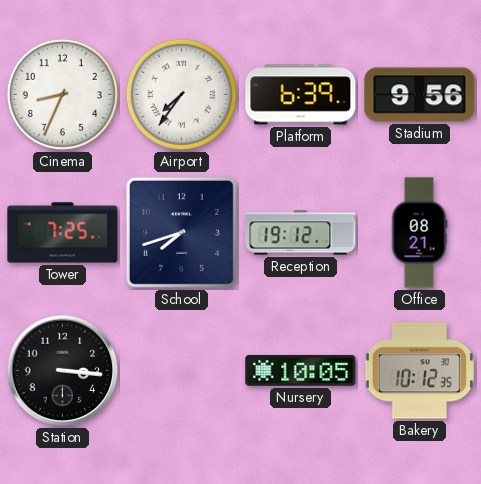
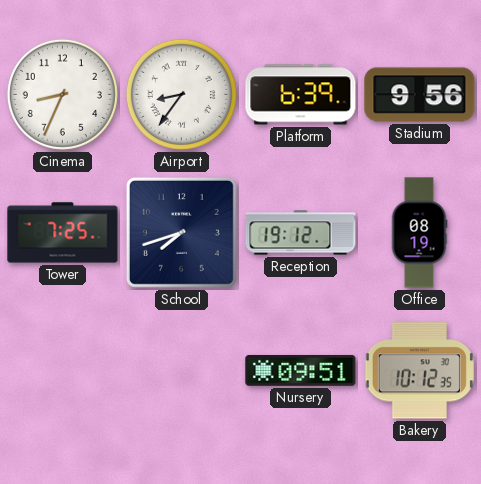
Airport: 7:36 -> 8:36 (181, 94)
Office: 08:21 -> 08:19 (419, 233)
Station: 3:16 -> none (63, 371)
Nursery: 10:05 -> 09:51 (301, 370)
